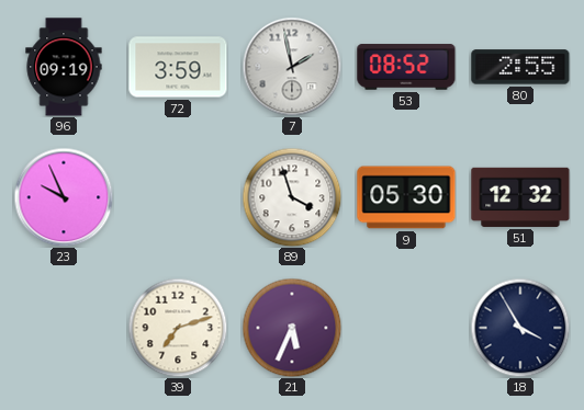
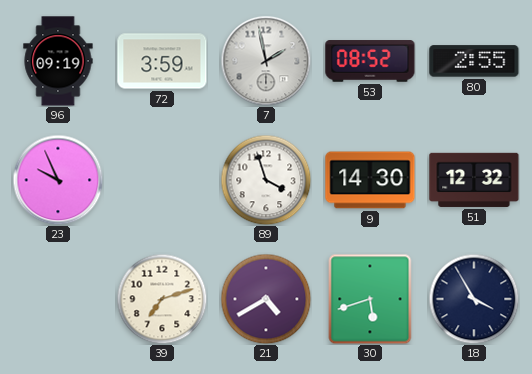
9: 05:30 -> 14:30 (370, 180)
21: 5:34 -> 4:40 (266, 299)
30: none -> 5:42 (370, 299)
